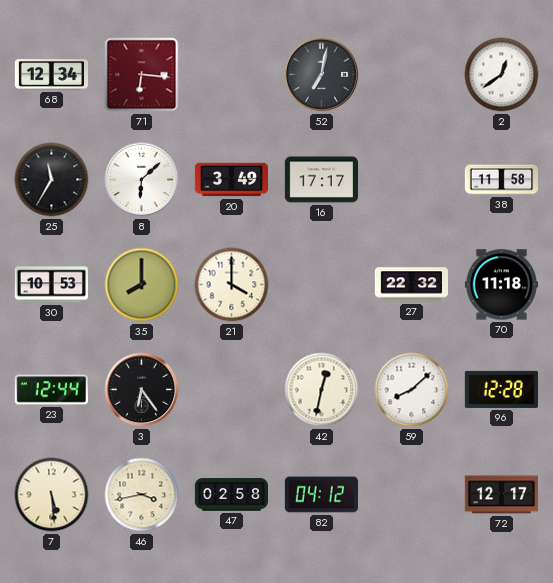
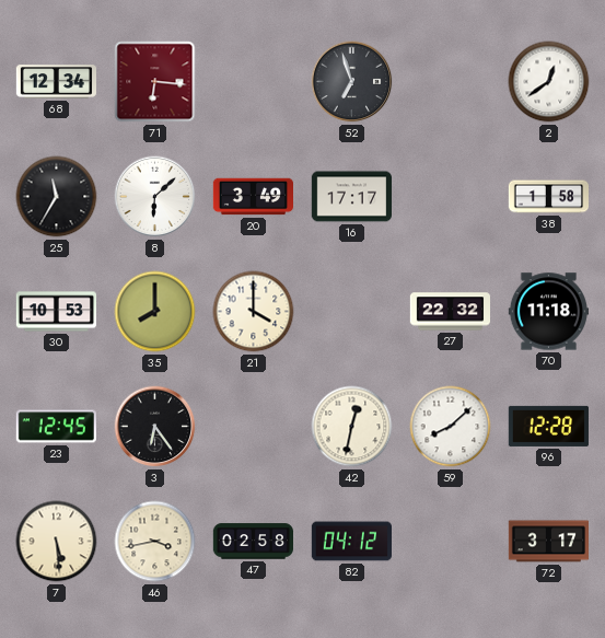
52: 7:02 -> 6:57 (352, 82)
38: 11:58 -> 1:58 (549, 197)
23: 12:44 -> 12:45 (56, 427)
72: 12:17 -> 3:17 (548, 542)
